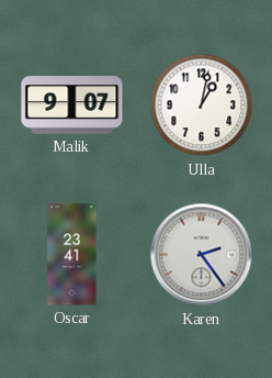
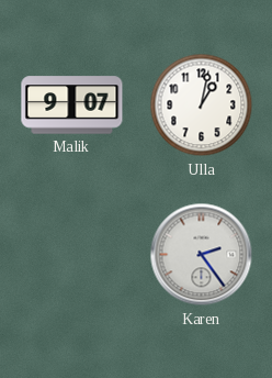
Oscar: 23:41 -> none (72, 255)
